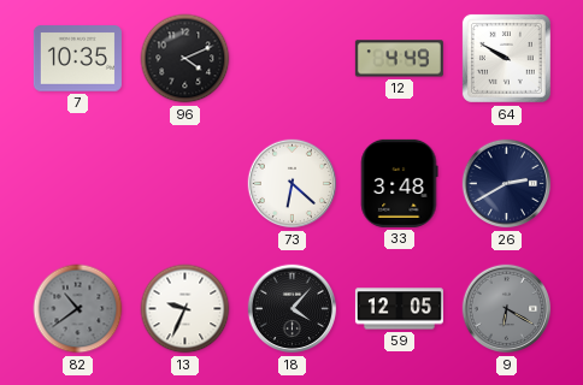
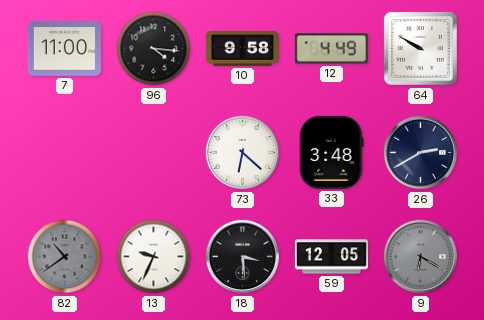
7: 10:35 -> 11:00 (64, 49)
96: 4:11 -> 4:16 (154, 49)
10: none -> 9:58 (242, 49)
18: 4:07 -> 3:29 (243, 257)
